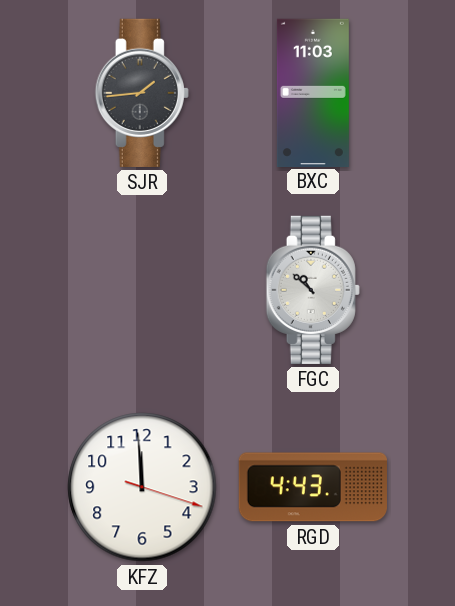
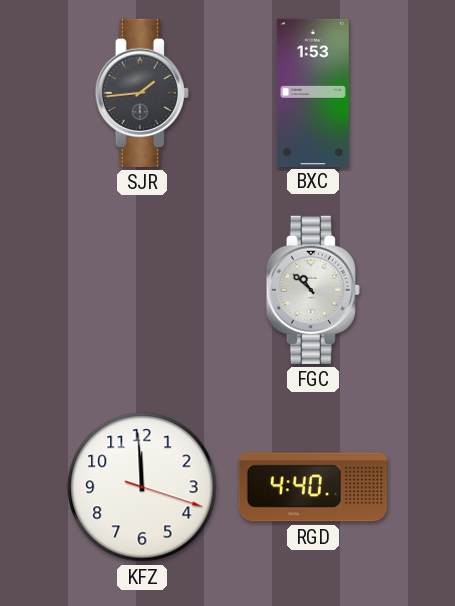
BXC: 11:03 -> 1:53 (313, 92)
RGD: 4:43 -> 4:40 (313, 487)
